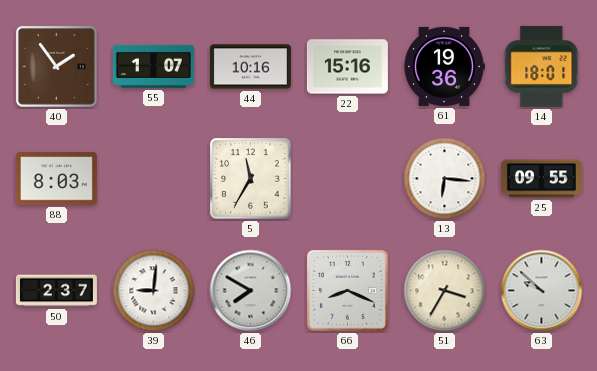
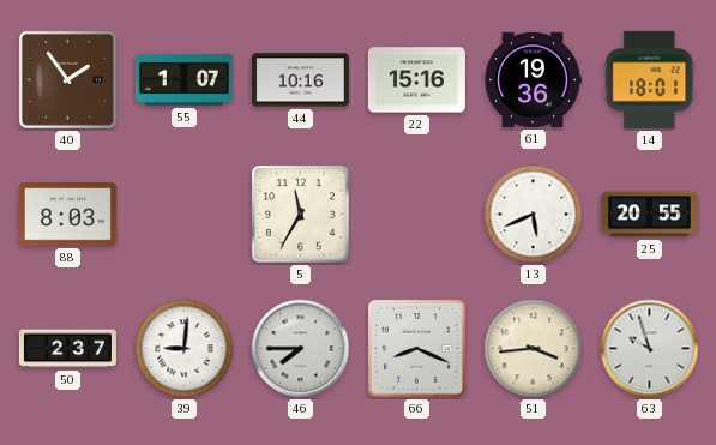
13: 6:16 -> 5:41 (534, 215)
25: 09:55 -> 20:55 (649, 215)
46: 7:50 -> 7:45 (301, 349)
51: 3:35 -> 3:44 (534, 349)
63: 9:52 -> 9:57 (650, 349)
